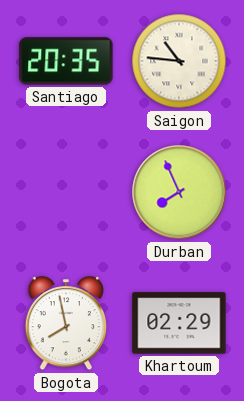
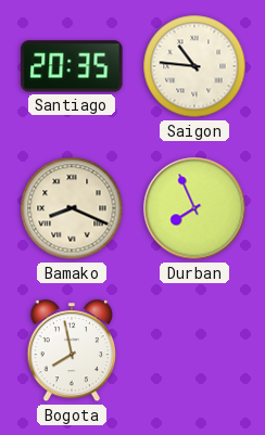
Bamako: none -> 8:19 (72, 208)
Khartoum: 02:29 -> none (179, 323)
